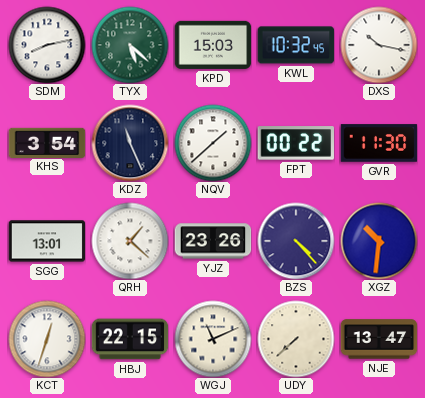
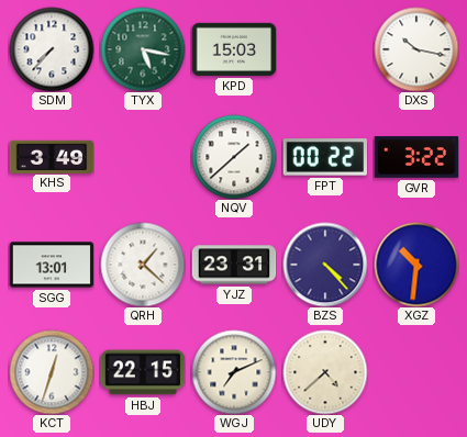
SDM: 8:13 -> 7:37 (52, 49)
TYX: 5:22 -> 5:17 (143, 49)
KWL: 10:32 -> none (296, 45)
KHS: 3:54 -> 3:49 (52, 156)
KDZ: 11:26 -> none (130, 143)
GVR: 11:30 -> 3:22 (416, 157)
YJZ: 23:26 -> 23:31 (234, 265)
WGJ: 11:11 -> 7:11 (234, 372)
UDY: 7:38 -> 4:38 (325, 372)
NJE: 13:47 -> none (379, 339)
